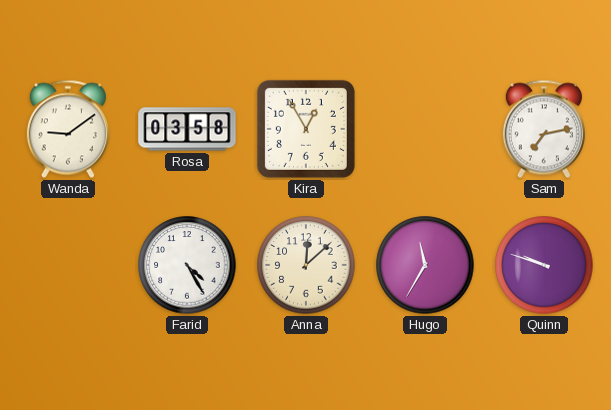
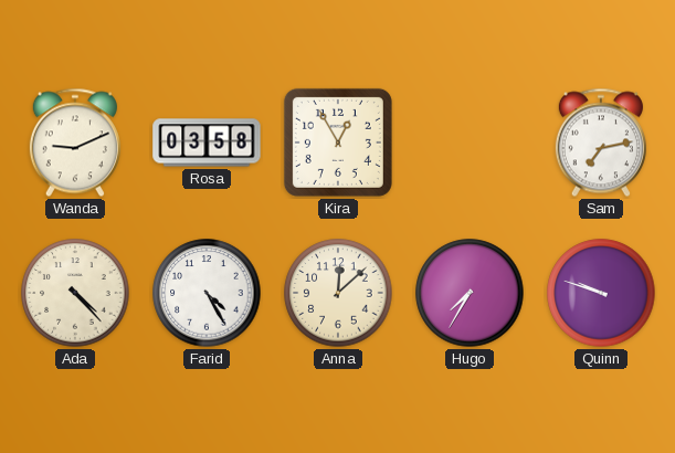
Wanda: 9:09 -> 9:11 (75, 143)
Ada: none -> 4:23 (75, 293)
Hugo: 11:35 -> 7:35 (470, 293)
